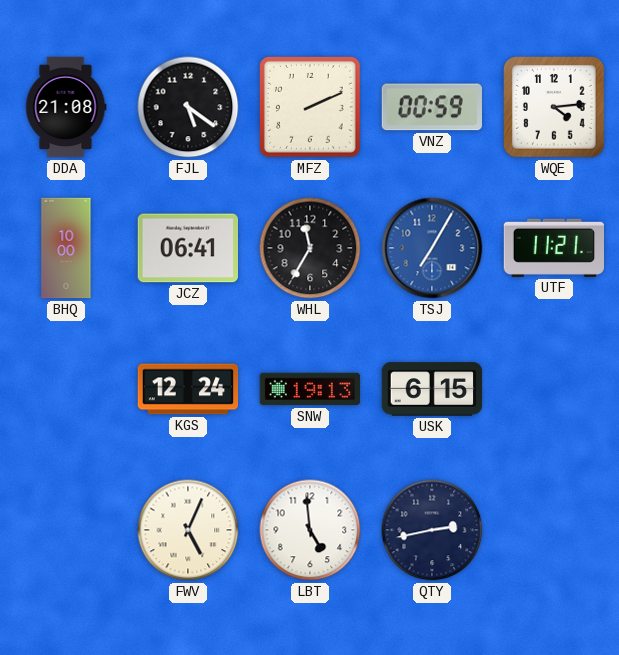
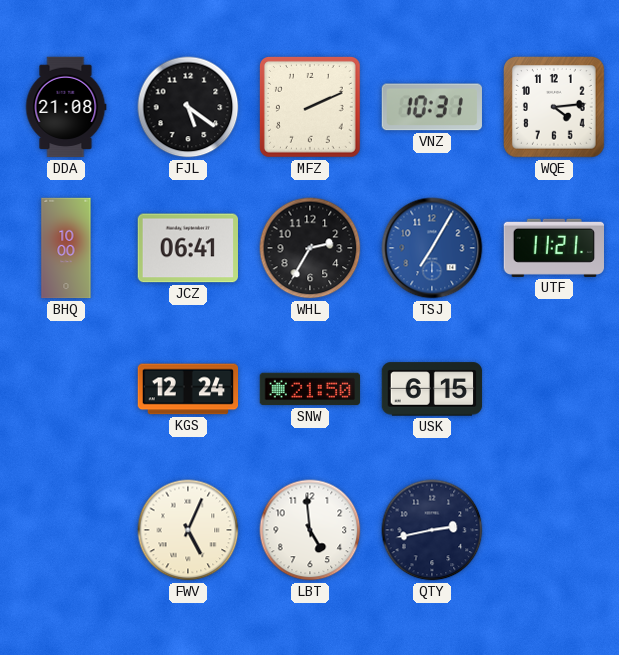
VNZ: 00:59 -> 10:31 (432, 107)
WHL: 11:35 -> 2:35 (310, 248)
SNW: 19:13 -> 21:50 (310, 389)
